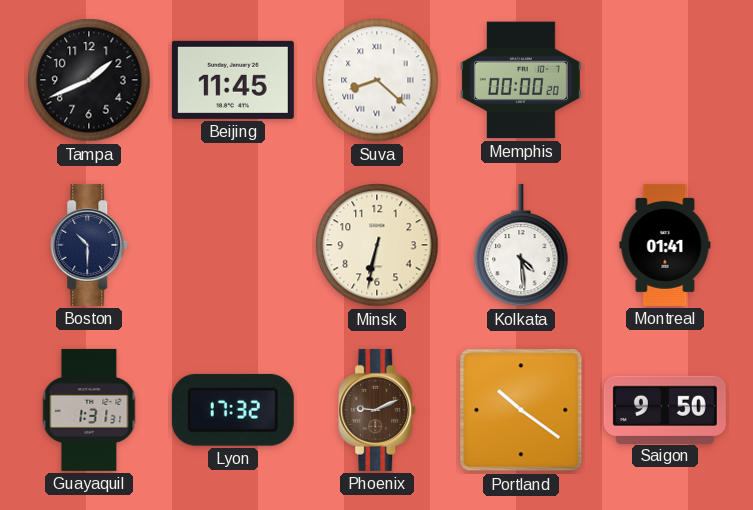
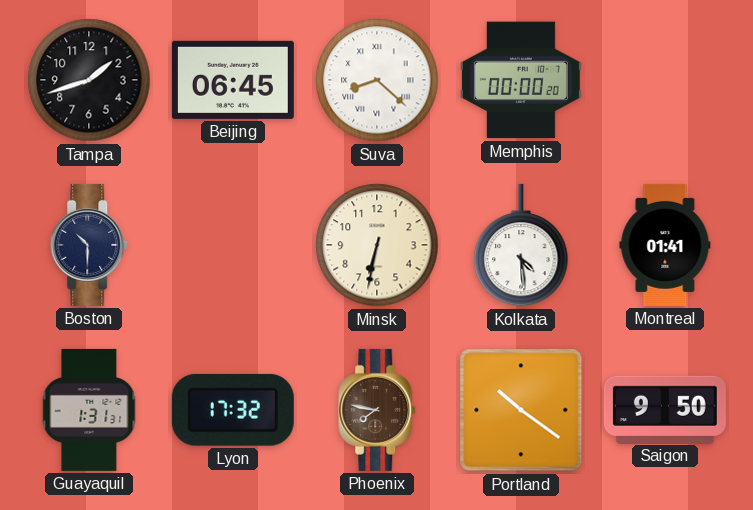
Tampa: 1:41 -> 1:42 (89, 80)
Beijing: 11:45 -> 06:45 (233, 80)
Phoenix: 9:11 -> 7:47 (378, 410)
